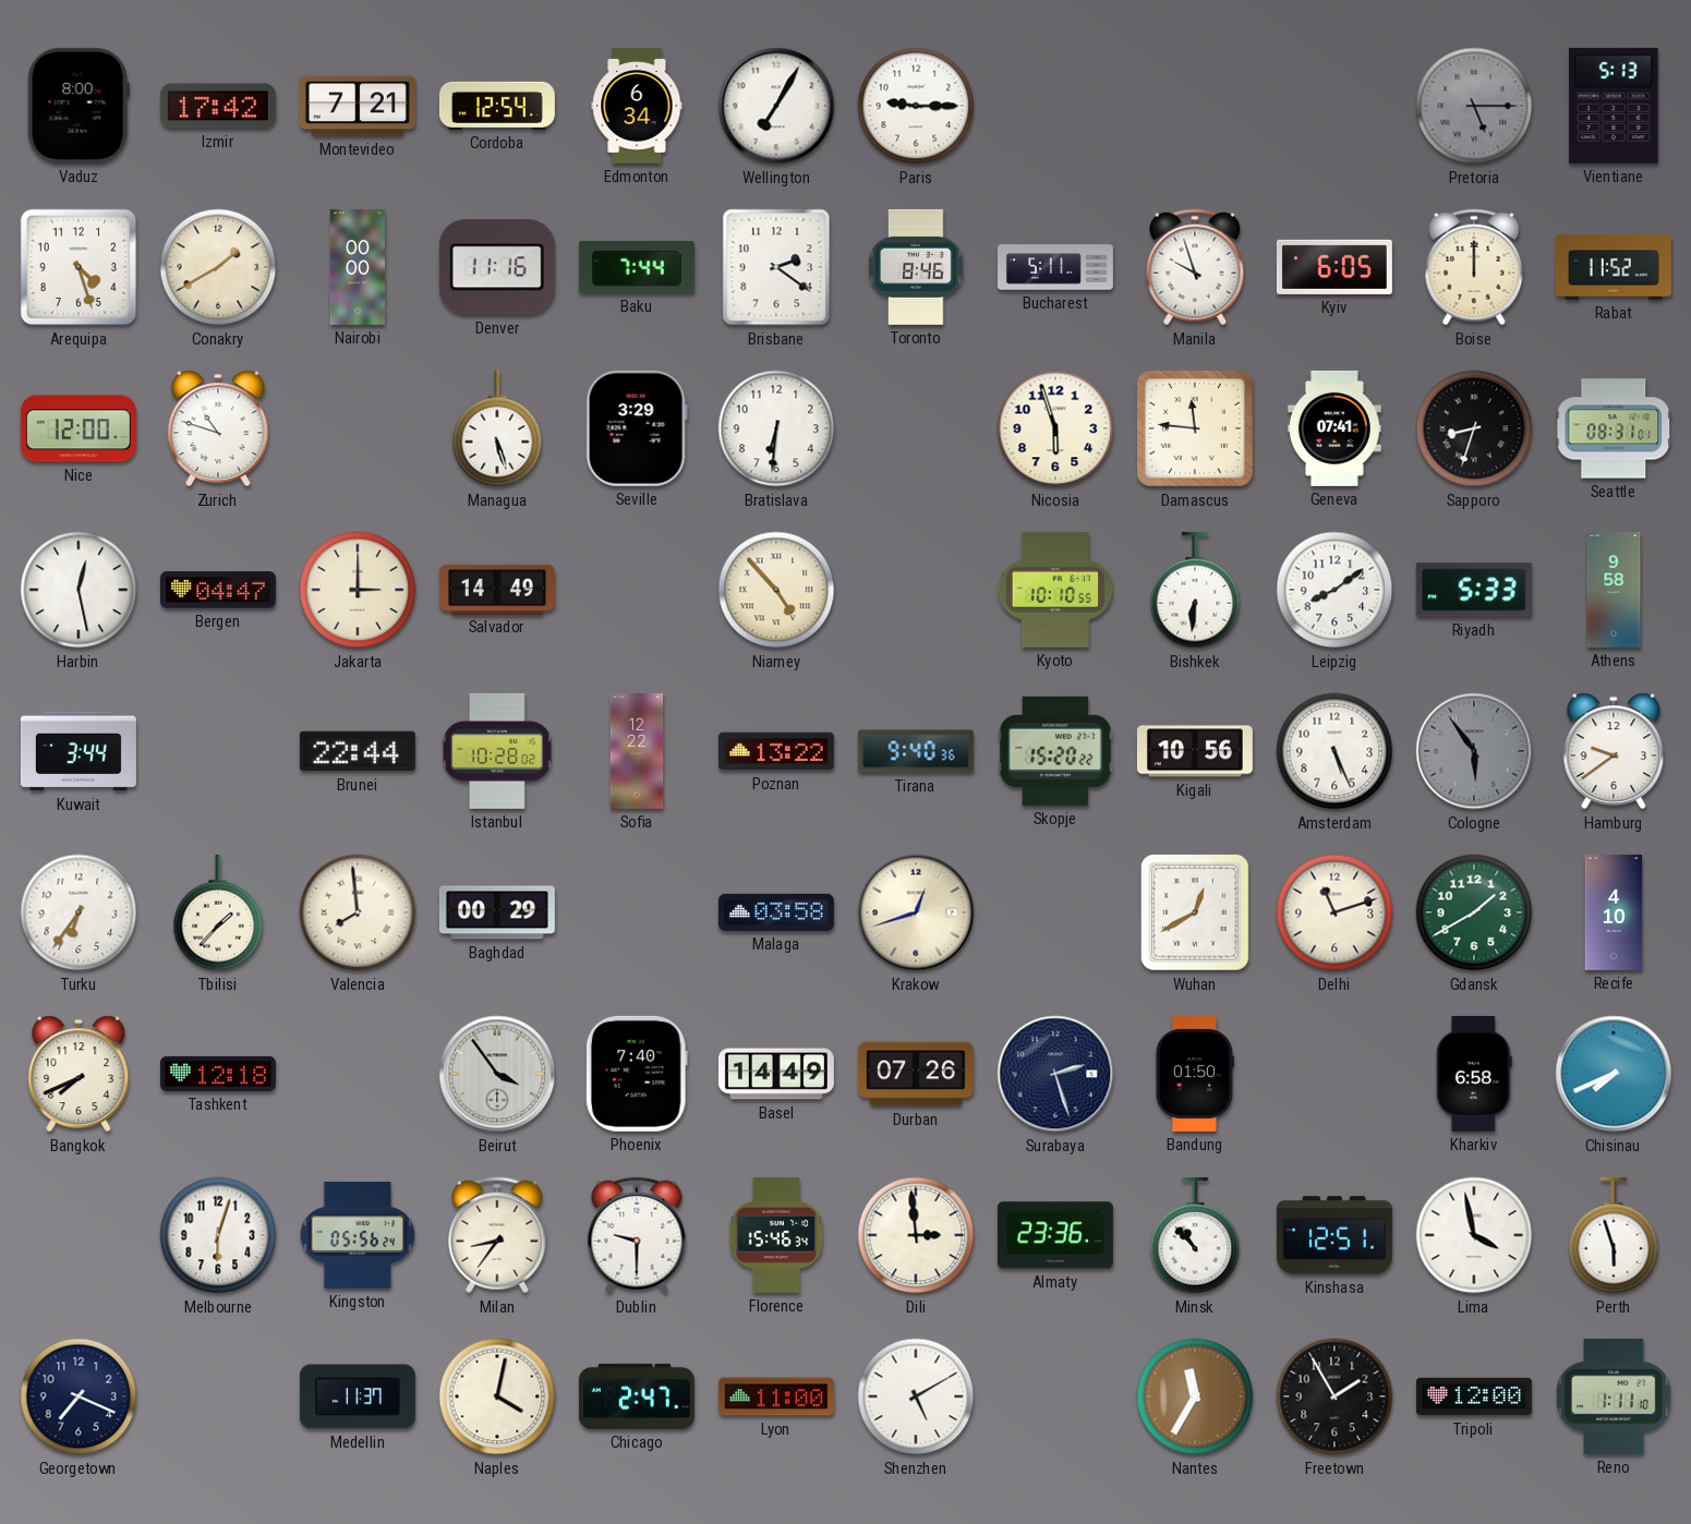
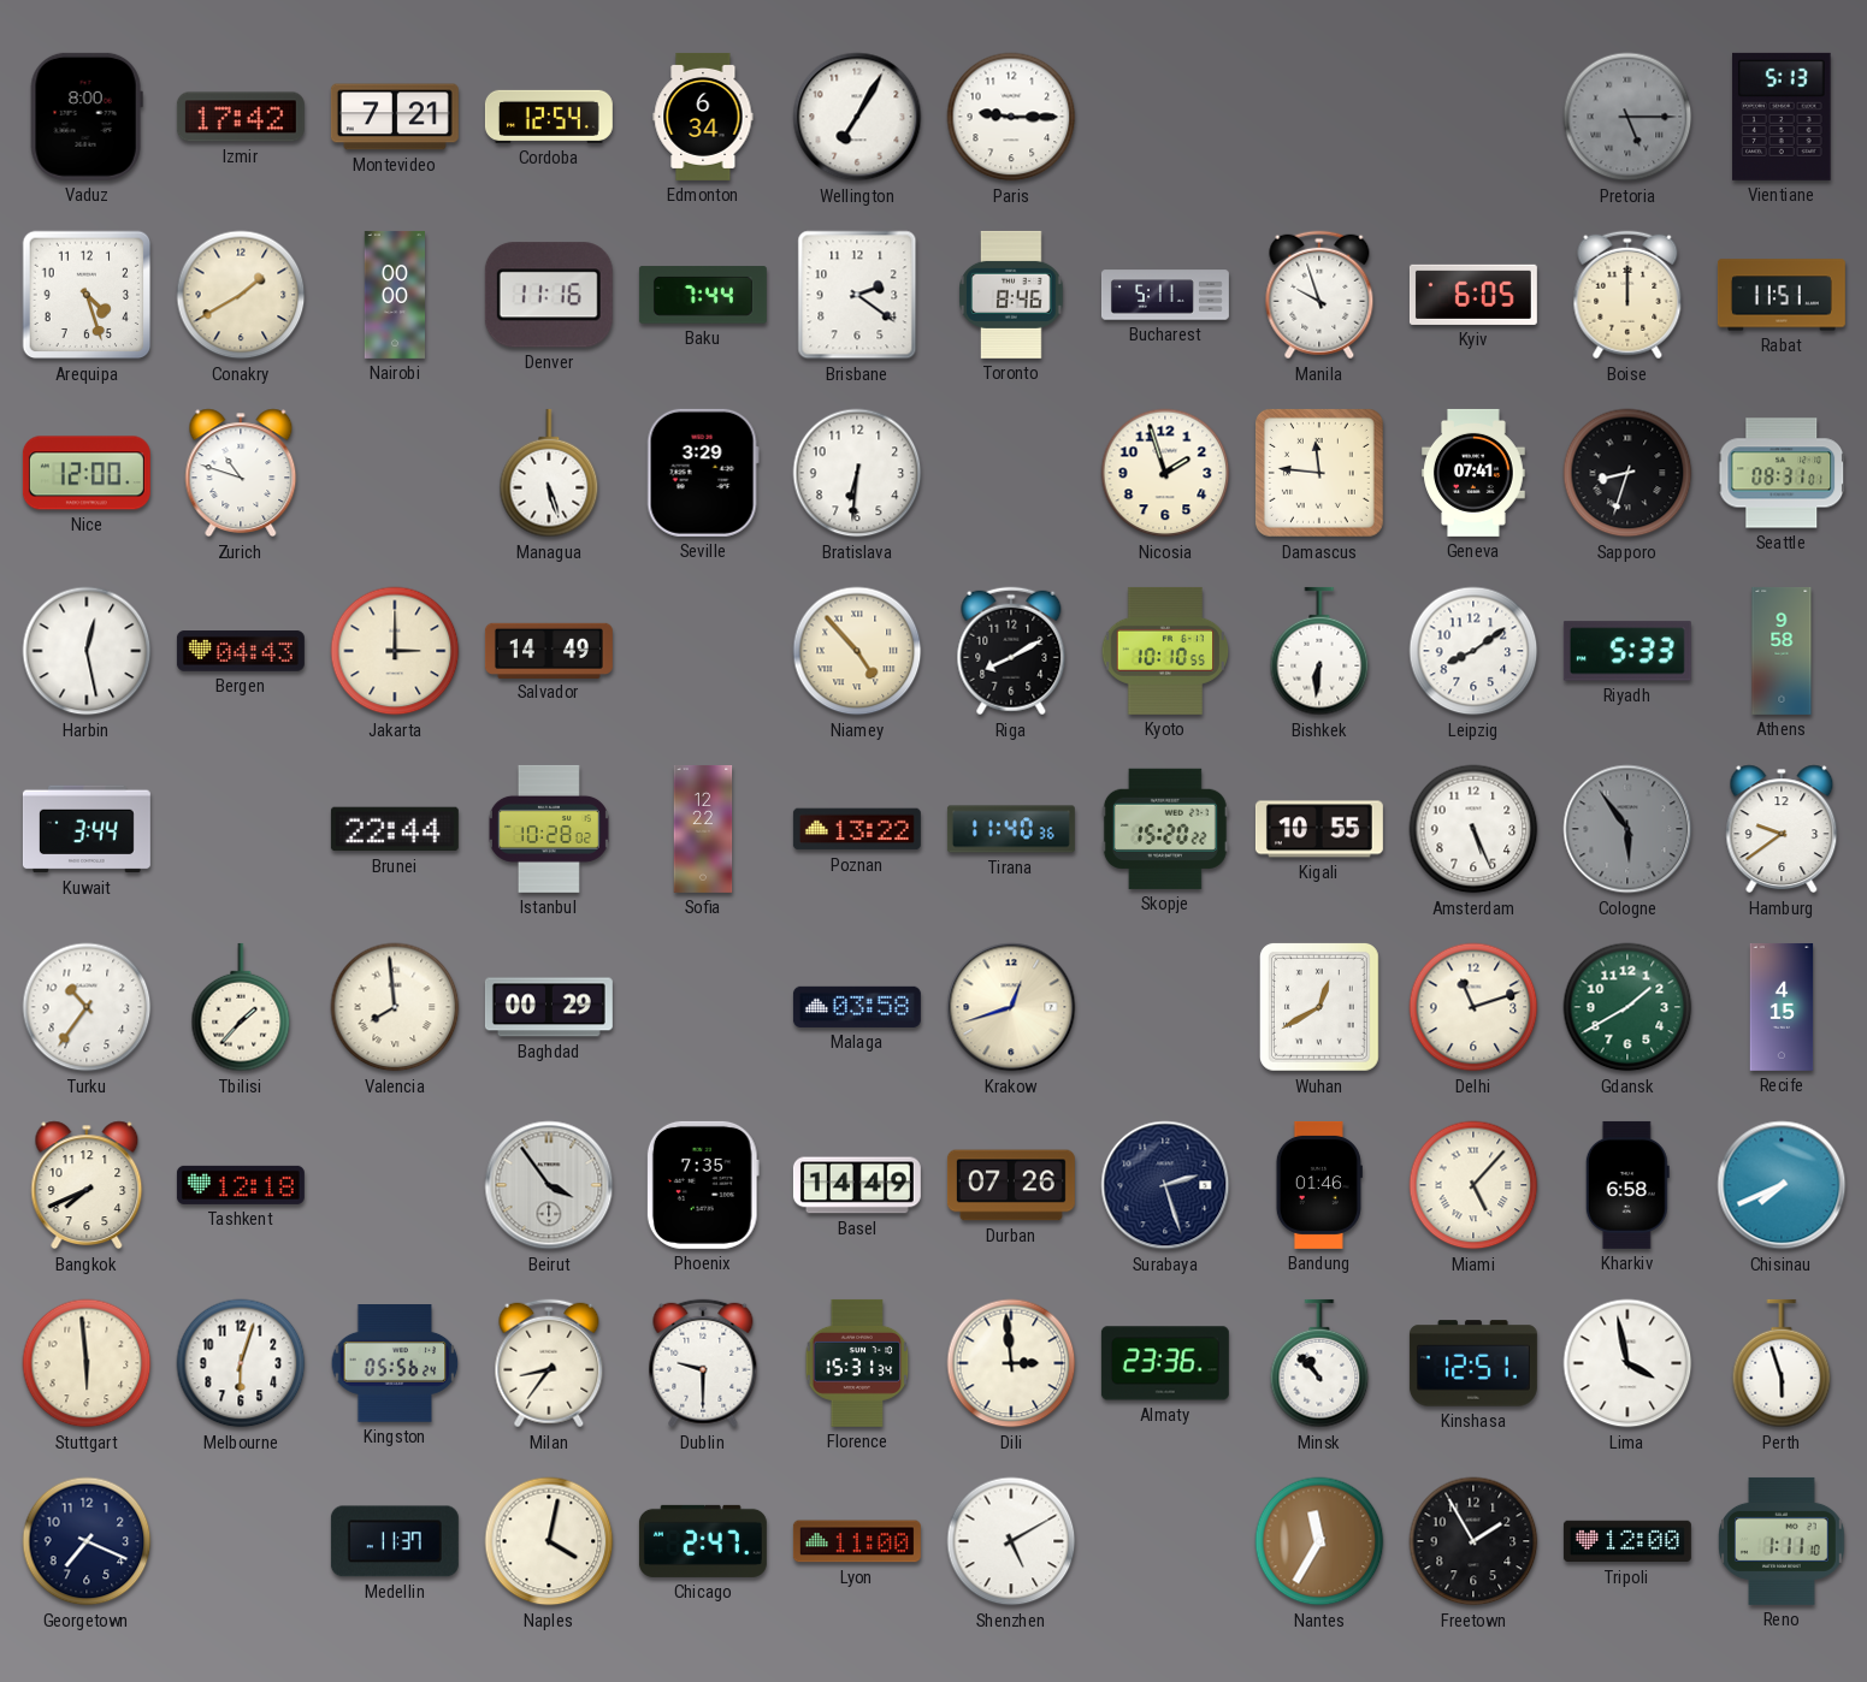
Rabat: 11:52 -> 11:51 (1782, 295)
Nicosia: 5:57 -> 1:57 (1165, 473)
Bergen: 04:47 -> 04:43 (241, 651)
Riga: none -> 8:10 (1011, 651)
Tirana: 9:40 -> 11:40 (1011, 829)
Kigali: 10:56 -> 10:55 (1319, 829)
Turku: 6:36 -> 10:36 (87, 1007)
Recife: 4:10 -> 4:15 (1782, 1007)
Phoenix: 7:40 -> 7:35 (703, 1185)
Bandung: 01:50 -> 01:46 (1319, 1185)
Miami: none -> 5:07 (1473, 1185)
Stuttgart: none -> 5:59 (87, 1363)
Florence: 15:46 -> 15:31 (857, 1363)
